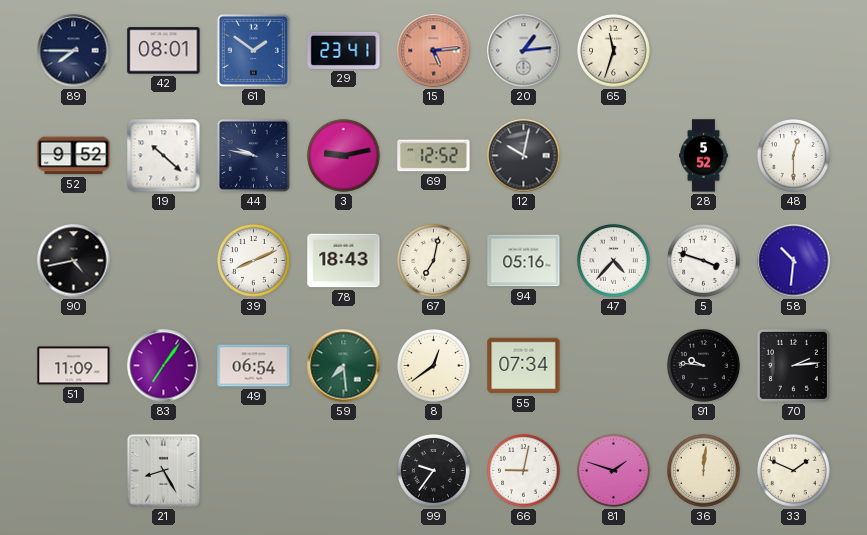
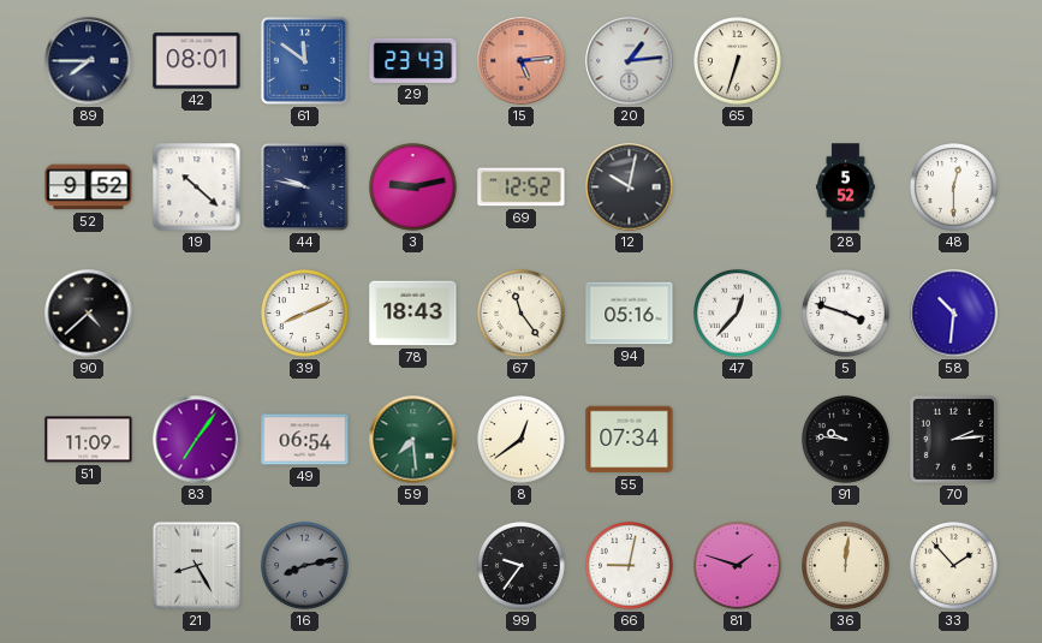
61: 1:51 -> 11:51 (304, 60)
29: 23:41 -> 23:43 (413, 60)
65: 11:33 -> 6:33 (738, 61)
90: 4:43 -> 4:38 (89, 314)
67: 7:02 -> 11:24 (522, 314)
47: 4:37 -> 12:37 (738, 314)
16: none -> 8:13 (305, 566)
33: 1:49 -> 1:53 (954, 566)
